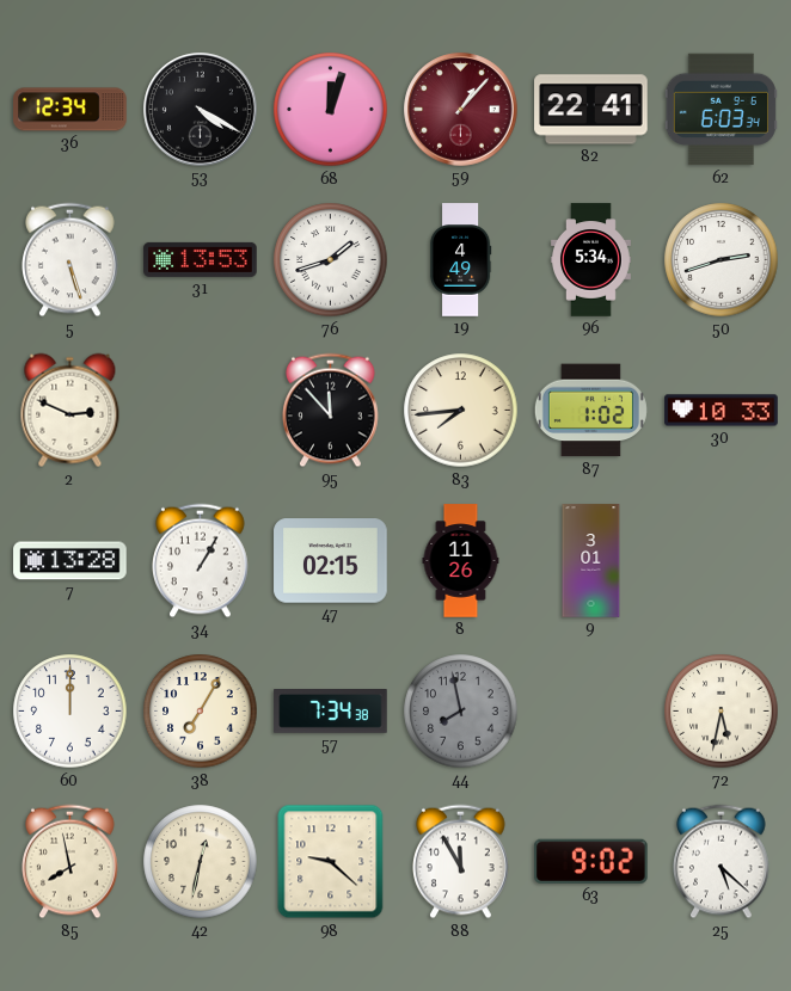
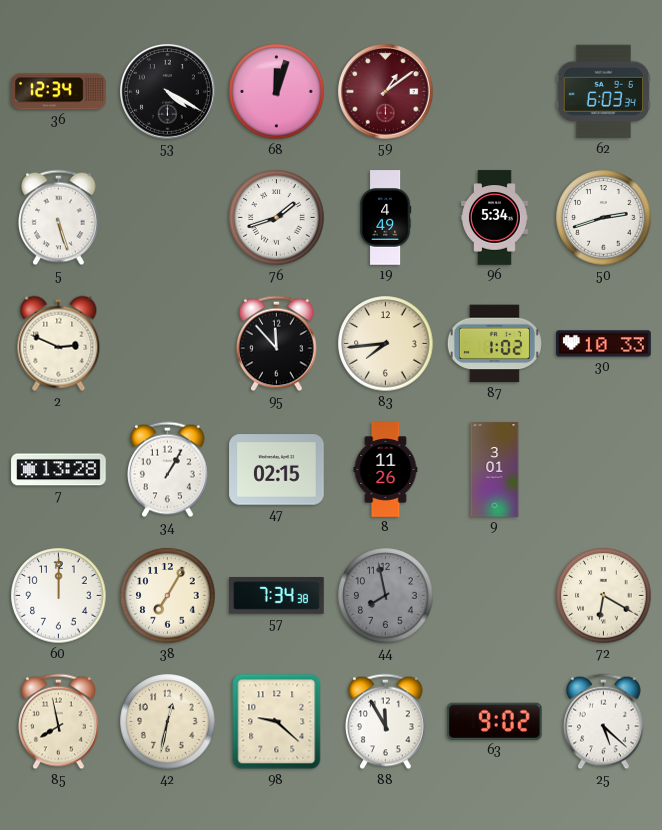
59: 1:07 -> 1:09 (386, 92)
82: 22:41 -> none (591, 110)
31: 13:53 -> none (201, 259)
72: 5:32 -> 6:20 (604, 596)
